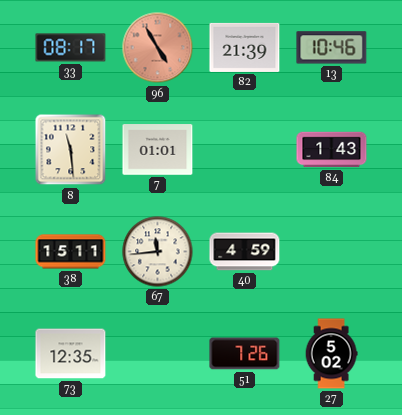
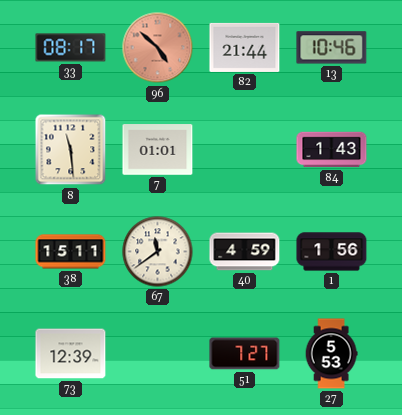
96: 4:55 -> 4:52 (158, 48)
82: 21:39 -> 21:44 (245, 47)
67: 11:44 -> 11:39 (158, 252)
1: none -> 1:56 (332, 252)
73: 12:35 -> 12:39 (71, 354)
51: 7:26 -> 7:27 (245, 354)
27: 5:02 -> 5:53 (331, 354)
